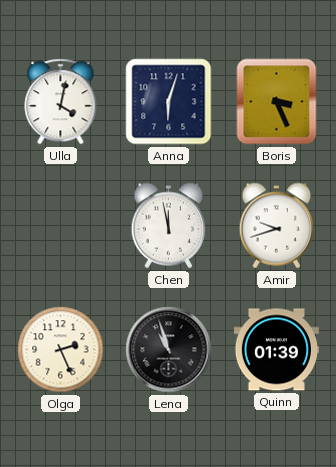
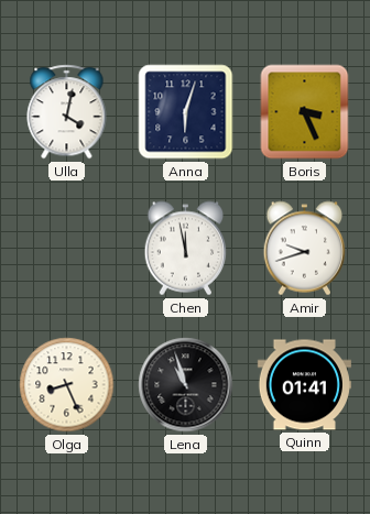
Olga: 2:26 -> 8:26 (67, 385)
Quinn: 01:39 -> 01:41 (304, 385)
